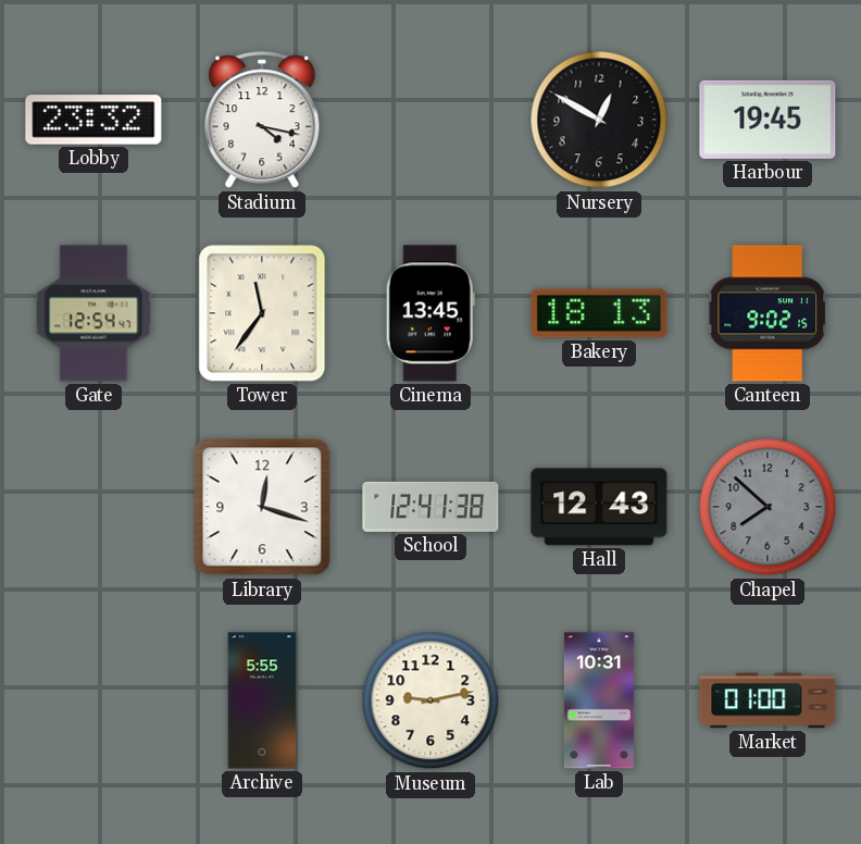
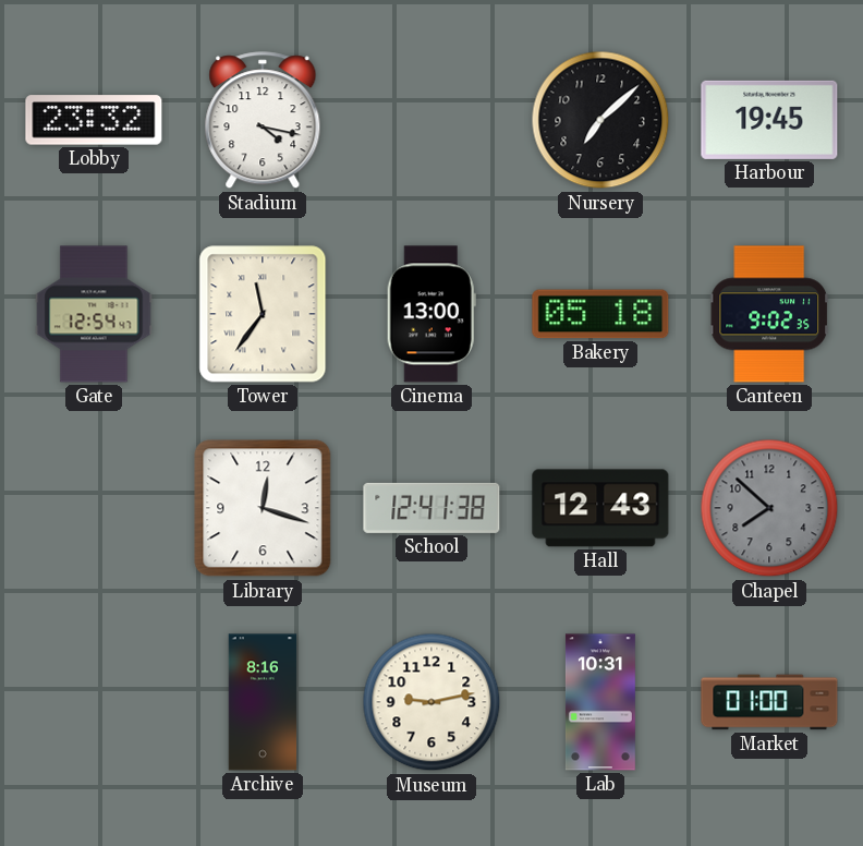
Nursery: 12:50 -> 7:08 (600, 120)
Cinema: 13:45 -> 13:00 (432, 314)
Bakery: 18:13 -> 05:18 (600, 314)
Canteen: 9:02:15 -> 9:02:35 (768, 314)
Archive: 5:55 -> 8:16 (263, 702)
